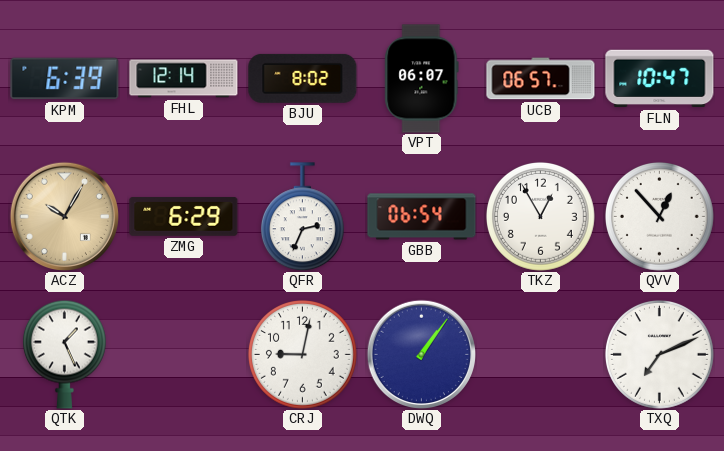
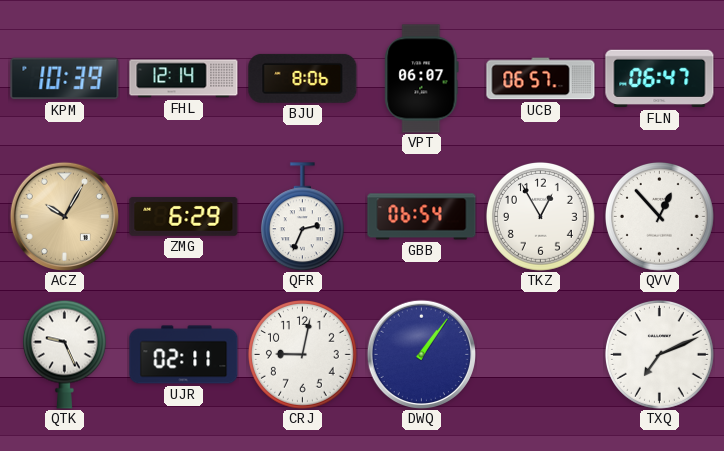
KPM: 6:39 -> 10:39 (65, 79)
BJU: 8:02 -> 8:06 (303, 78)
FLN: 10:47 -> 06:47 (660, 79)
QTK: 1:26 -> 9:26 (64, 354)
UJR: none -> 02:11 (184, 355)
